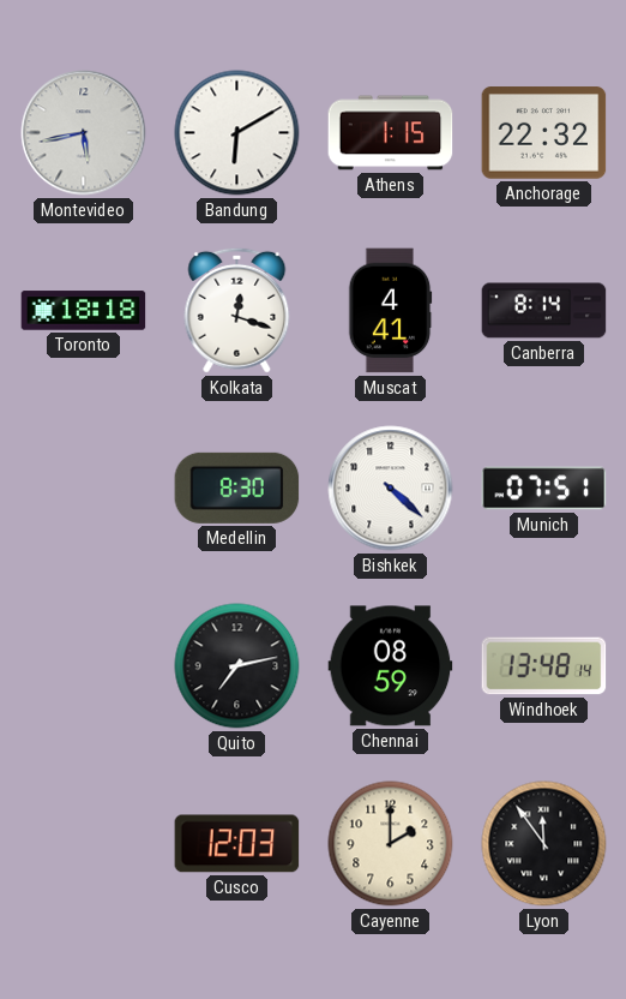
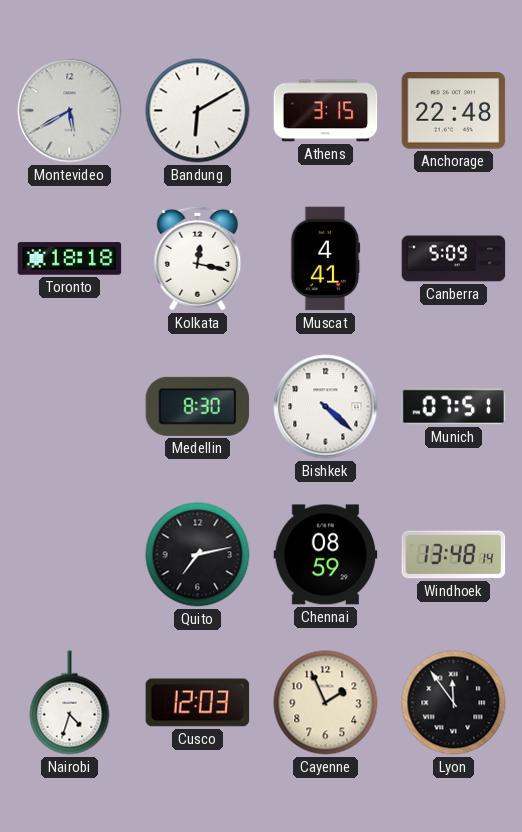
Montevideo: 5:43 -> 5:40 (70, 111)
Athens: 1:15 -> 3:15 (326, 111)
Anchorage: 22:32 -> 22:48 (454, 111)
Kolkata: 12:18 -> 12:17 (198, 258)
Canberra: 8:14 -> 5:09 (454, 259)
Nairobi: none -> 4:33 (70, 703)
Cayenne: 2:00 -> 1:56 (326, 703)
